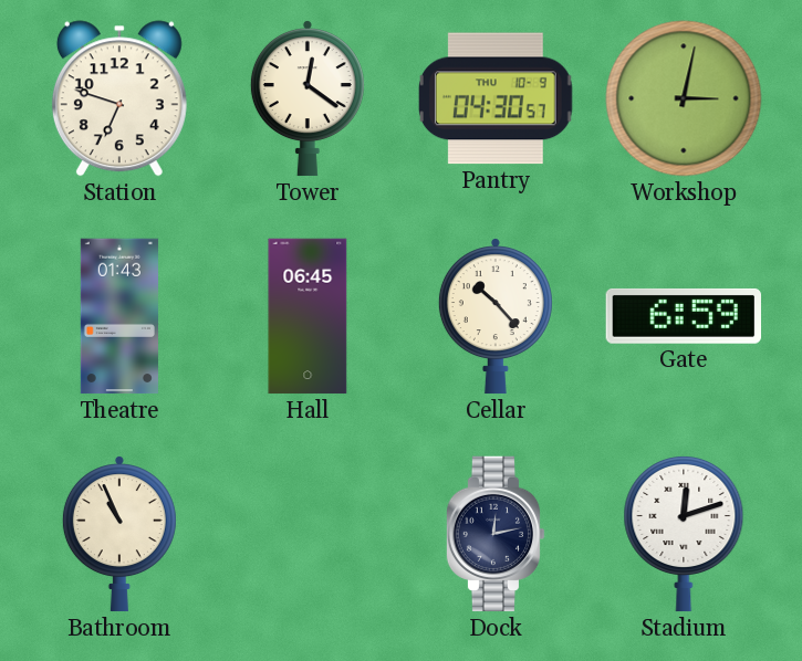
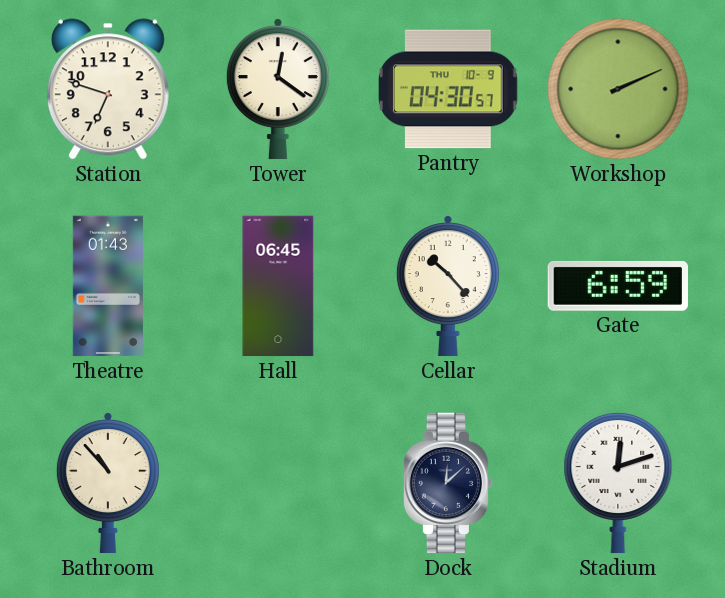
Workshop: 3:02 -> 2:11 (618, 89)
Bathroom: 10:56 -> 10:53 (108, 483)
Dock: 12:13 -> 12:08 (448, 483)
